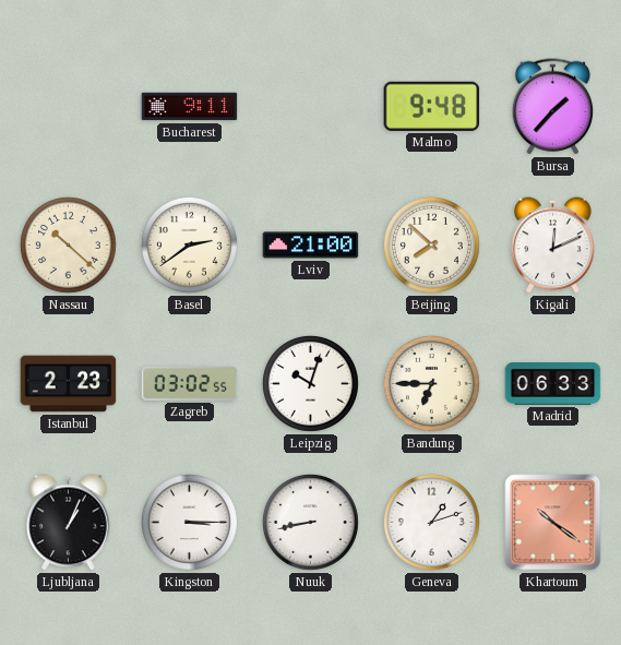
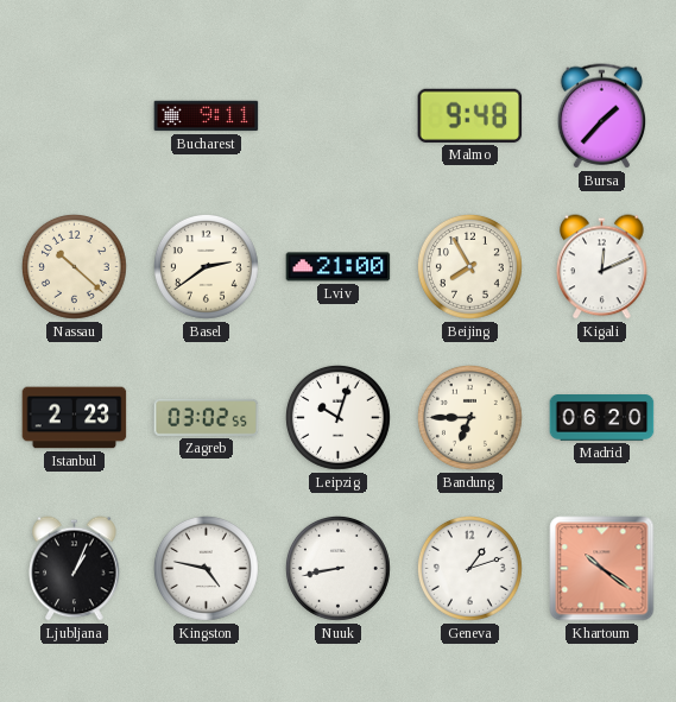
Beijing: 7:52 -> 7:55 (469, 266)
Madrid: 06:33 -> 06:20 (602, 418)
Kingston: 3:15 -> 4:47 (206, 568)
